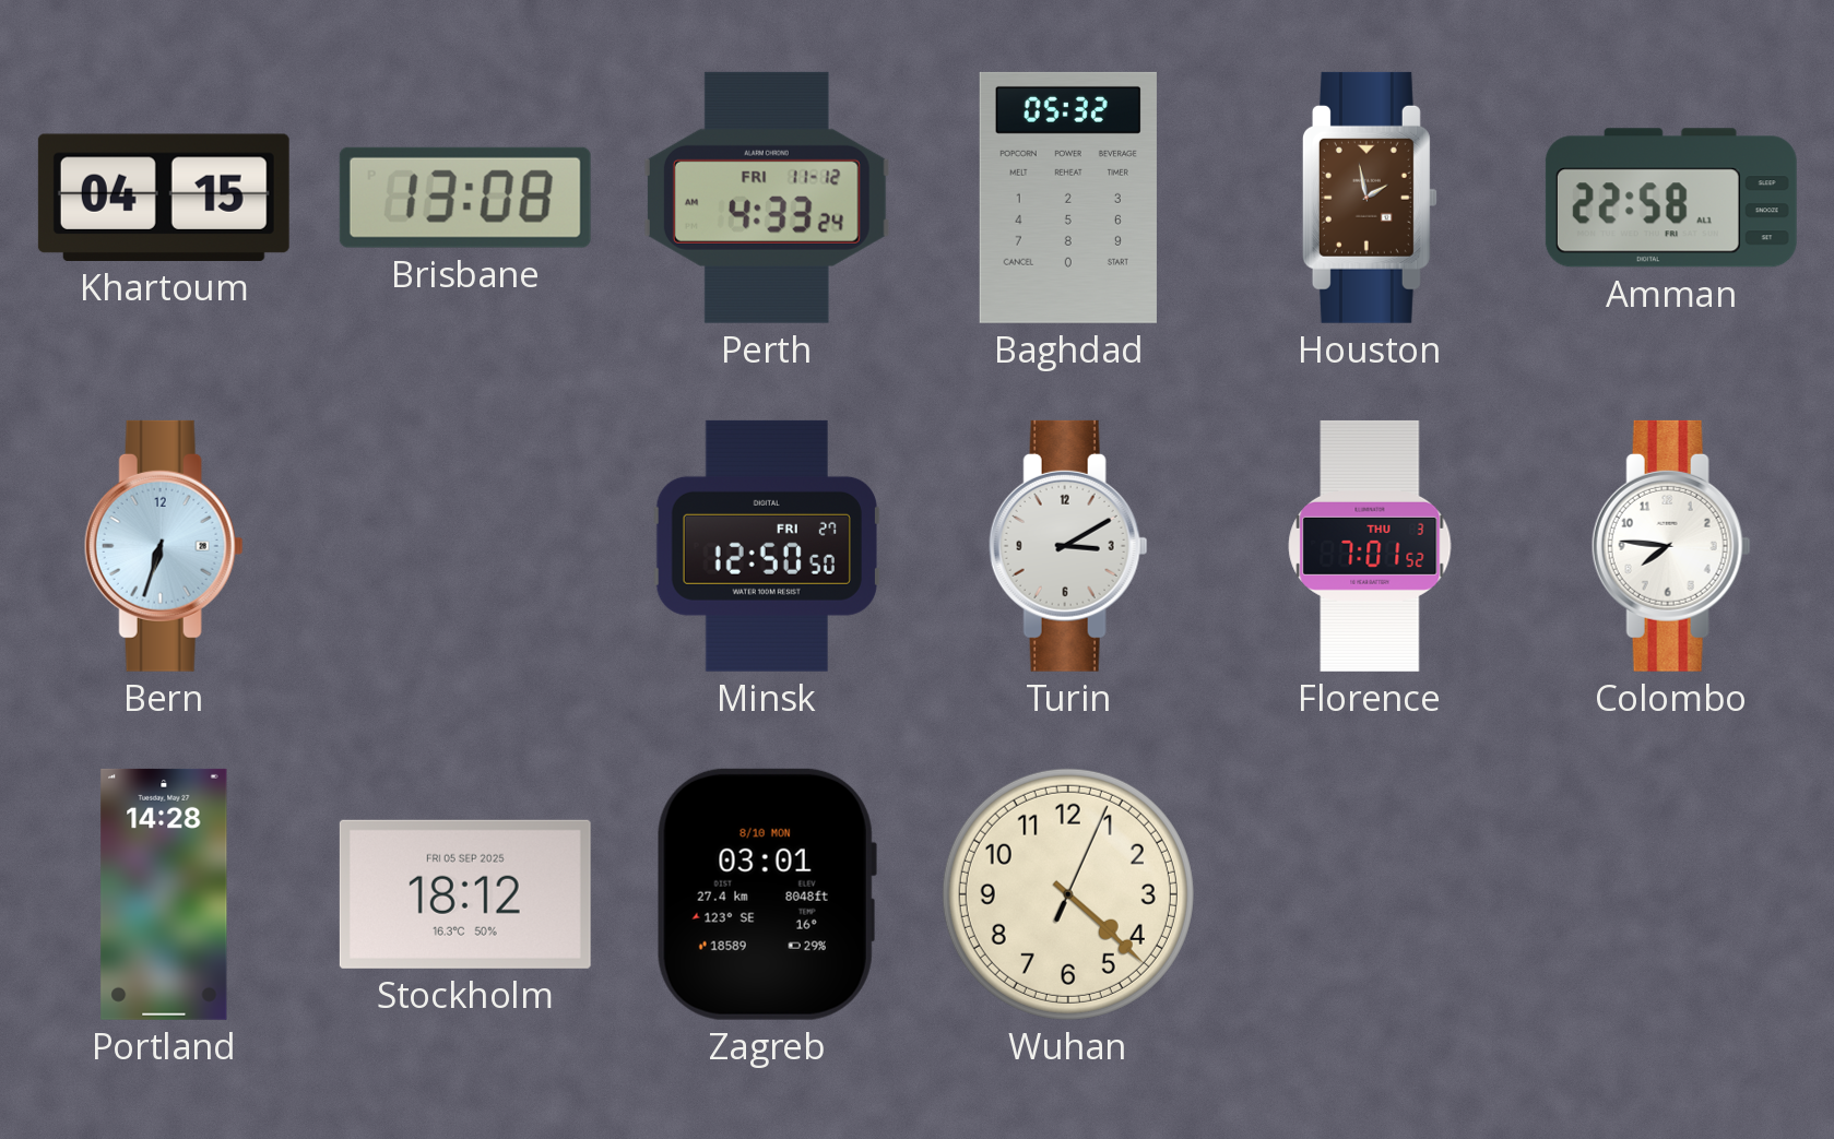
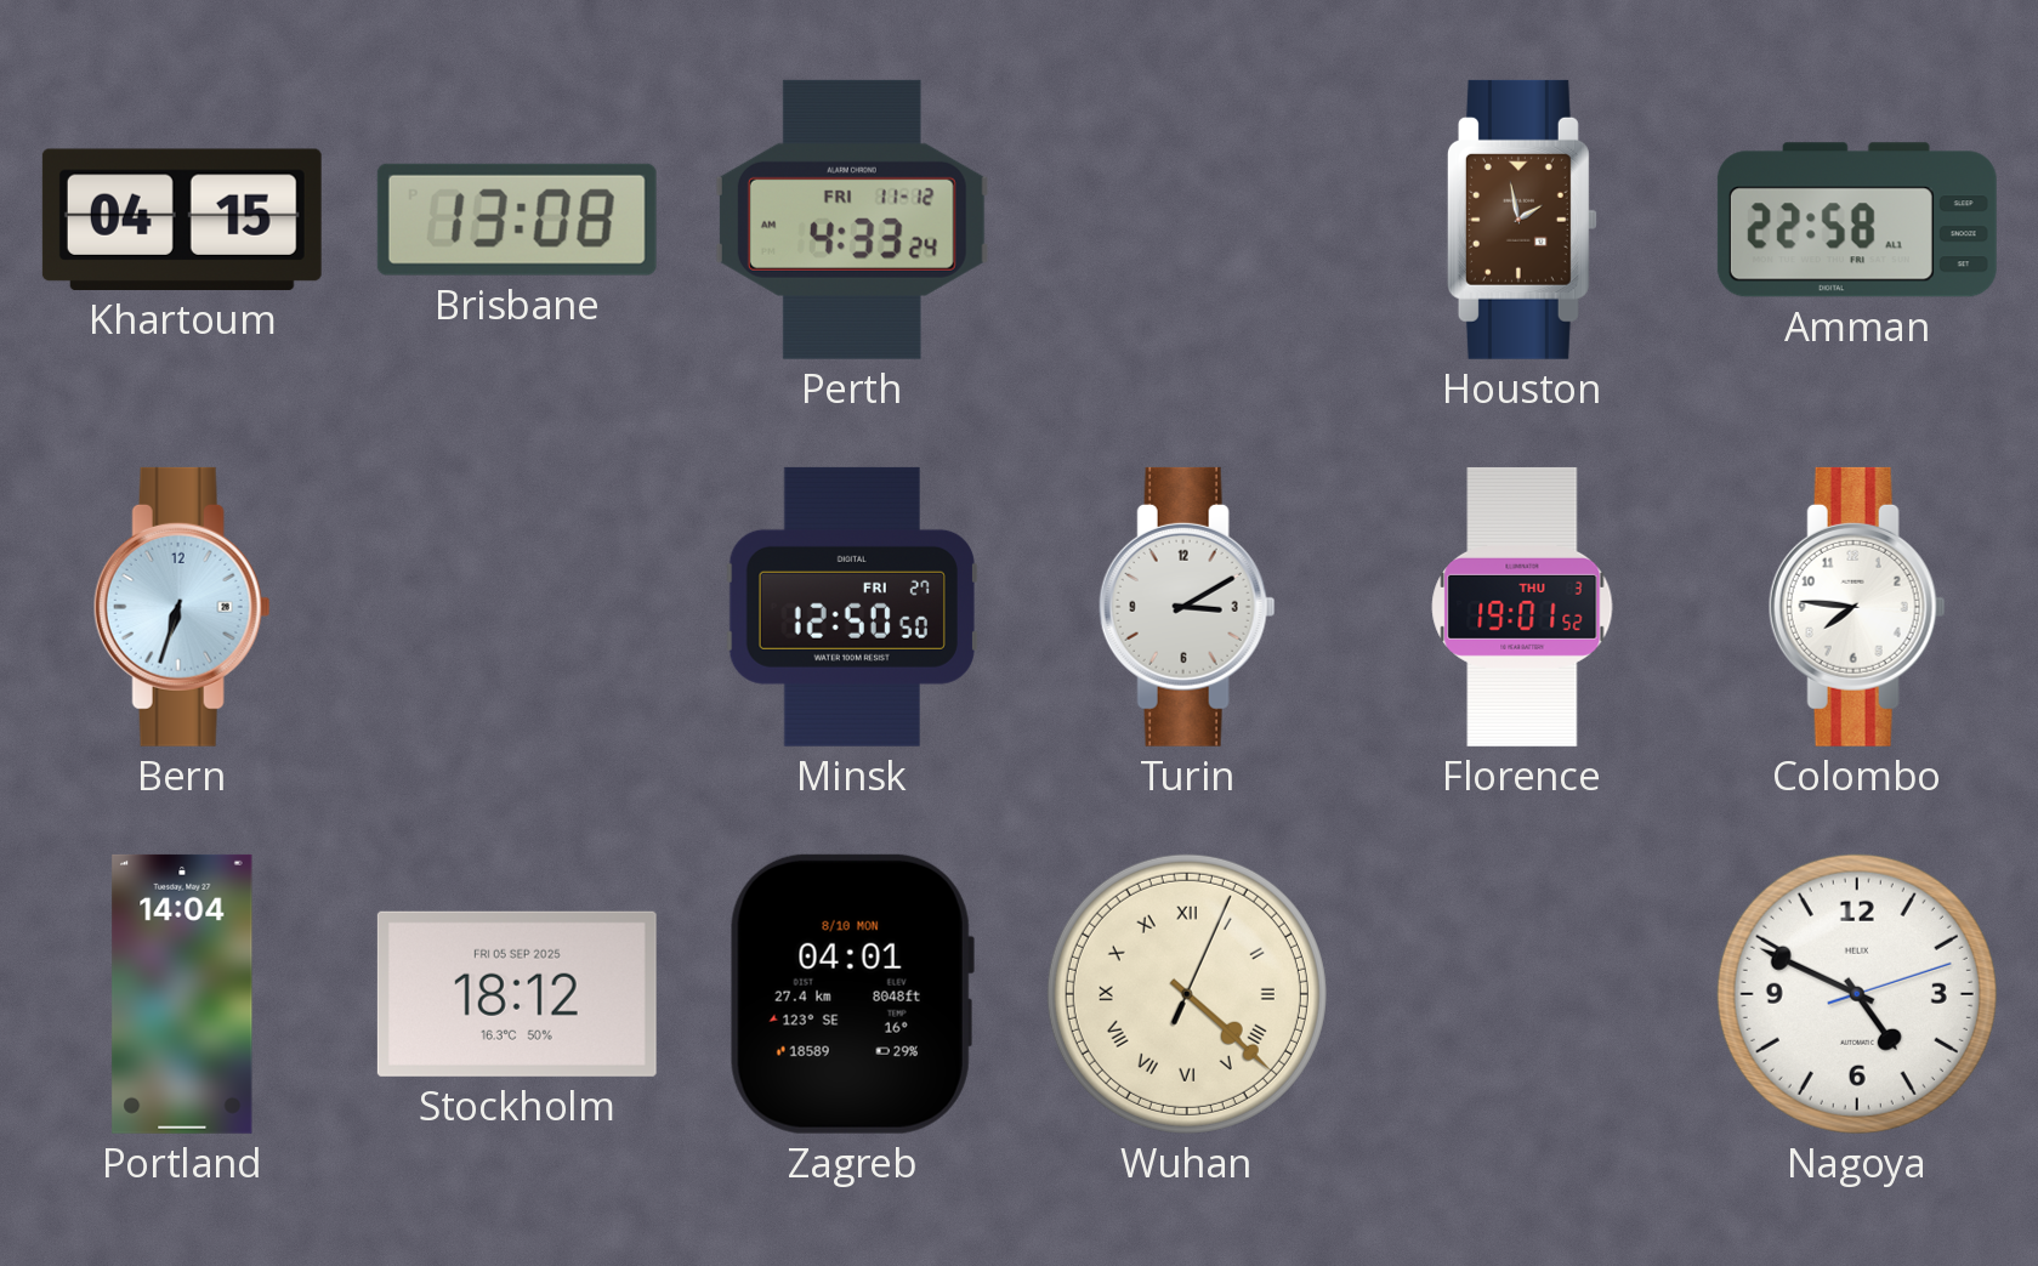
Baghdad: 05:32 -> none (1068, 198)
Florence: 7:01 -> 19:01 (1522, 607)
Portland: 14:28 -> 14:04 (182, 994)
Zagreb: 03:01 -> 04:01 (852, 994)
Wuhan numerals: Arabic -> Roman (1187, 994)
Nagoya: none -> 4:49 (1857, 994)
